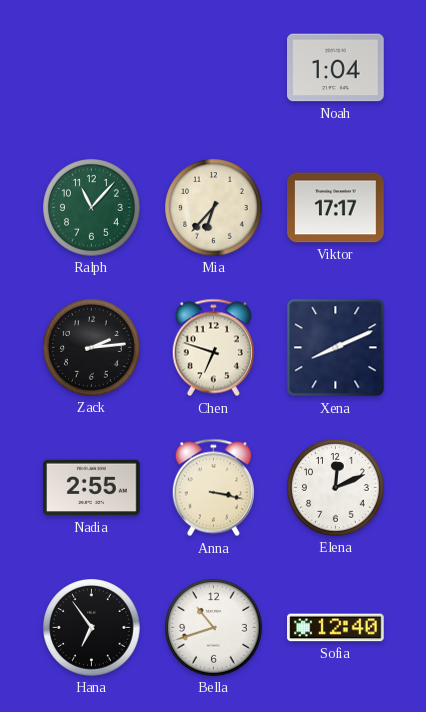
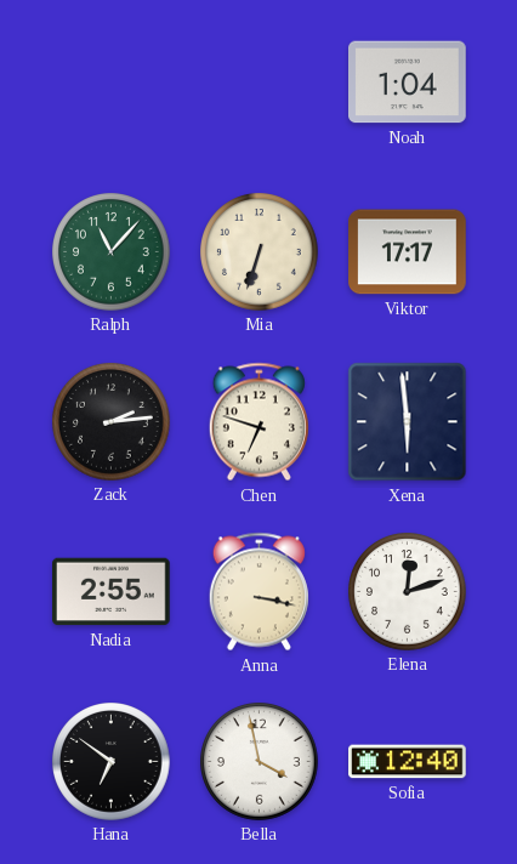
Mia: 6:37 -> 6:33 (260, 252)
Xena: 8:11 -> 5:59 (408, 422)
Elena: 12:11 -> 12:12 (408, 592)
Hana: 6:54 -> 6:51 (112, 762)
Bella: 10:42 -> 3:58 (260, 762)
